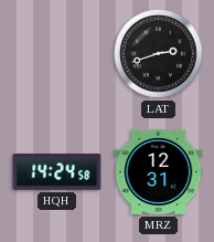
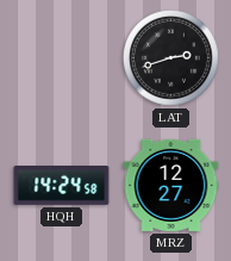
MRZ: 12:31 -> 12:27 (171, 185)
